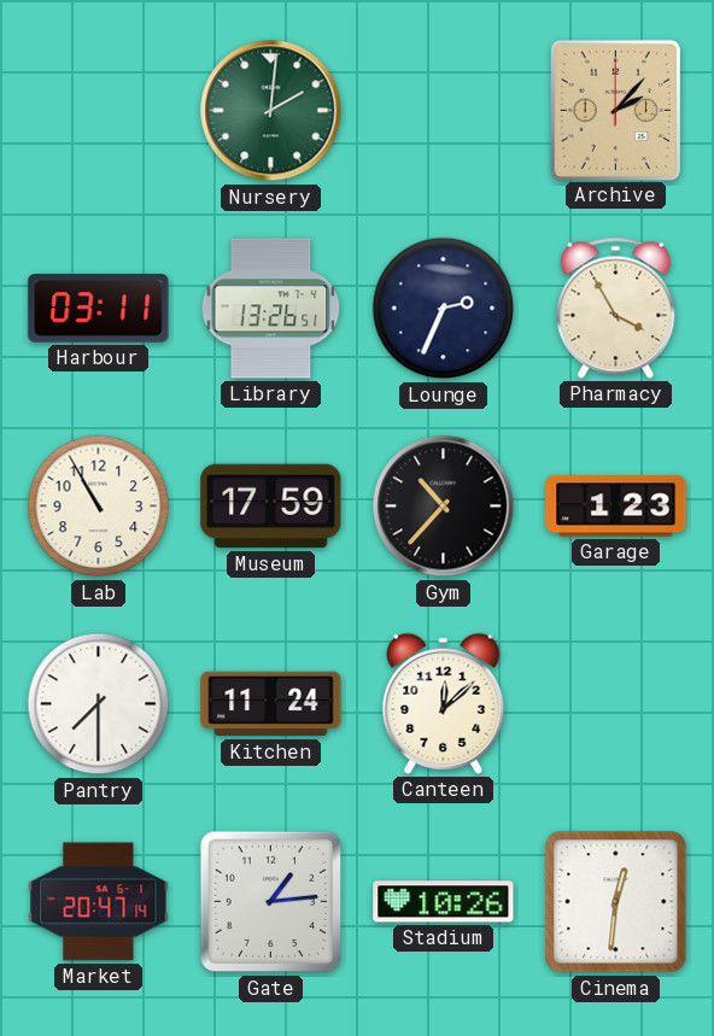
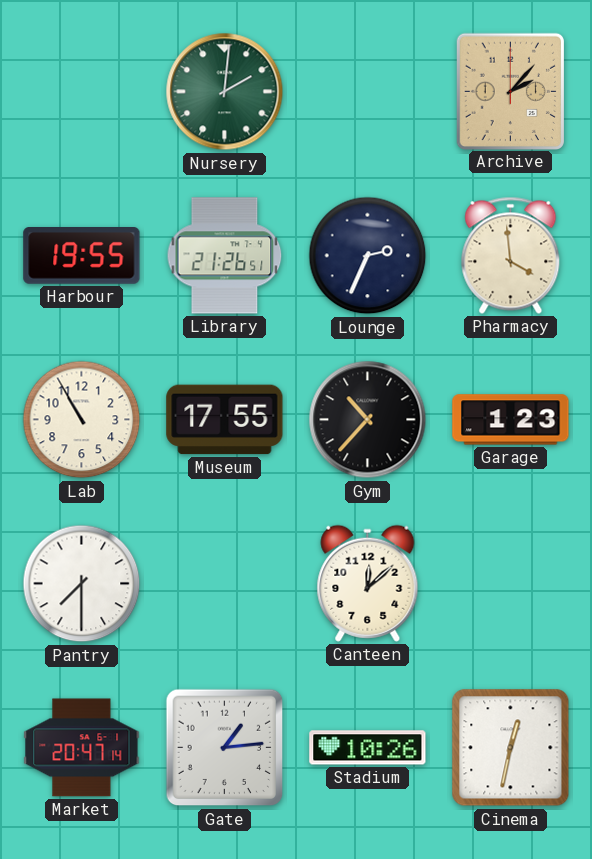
Harbour: 03:11 -> 19:55 (82, 256)
Library: 13:26 -> 21:26 (225, 256)
Pharmacy: 3:55 -> 3:59 (511, 255)
Museum: 17:59 -> 17:55 (225, 420)
Kitchen: 11:24 -> none (271, 704)
Cinema: 12:31 -> 12:32 (511, 748)
